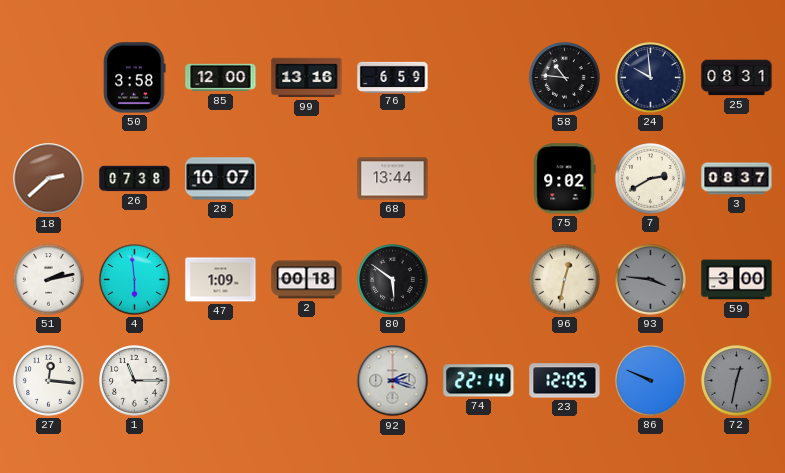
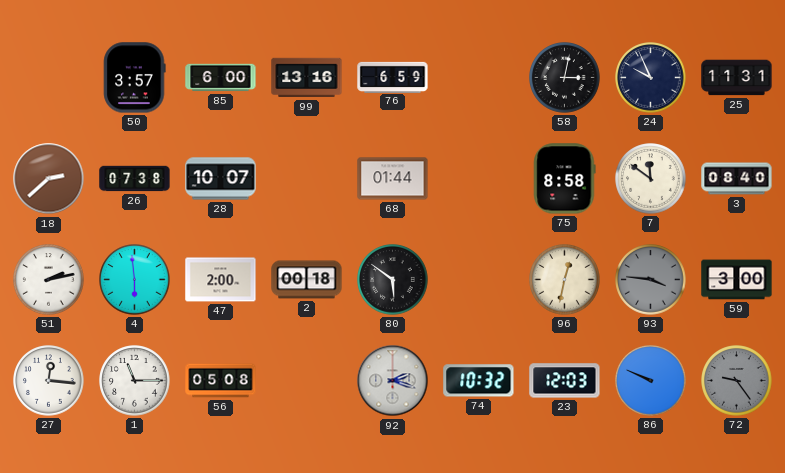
50: 3:58 -> 3:57 (135, 78)
85: 12:00 -> 6:00 (221, 78)
58: 10:46 -> 3:02 (565, 78)
24: 9:59 -> 9:56 (651, 78)
25: 08:31 -> 11:31 (737, 78)
68: 13:44 -> 01:44 (393, 179)
75: 9:02 -> 8:58 (565, 179)
7: 2:40 -> 11:51 (651, 179)
3: 08:37 -> 08:40 (737, 179)
47: 1:09 -> 2:00 (221, 280)
56: none -> 05:08 (221, 381)
74: 22:14 -> 10:32 (479, 381)
23: 12:05 -> 12:03 (565, 381)
72: 12:32 -> 9:24 (737, 381)
